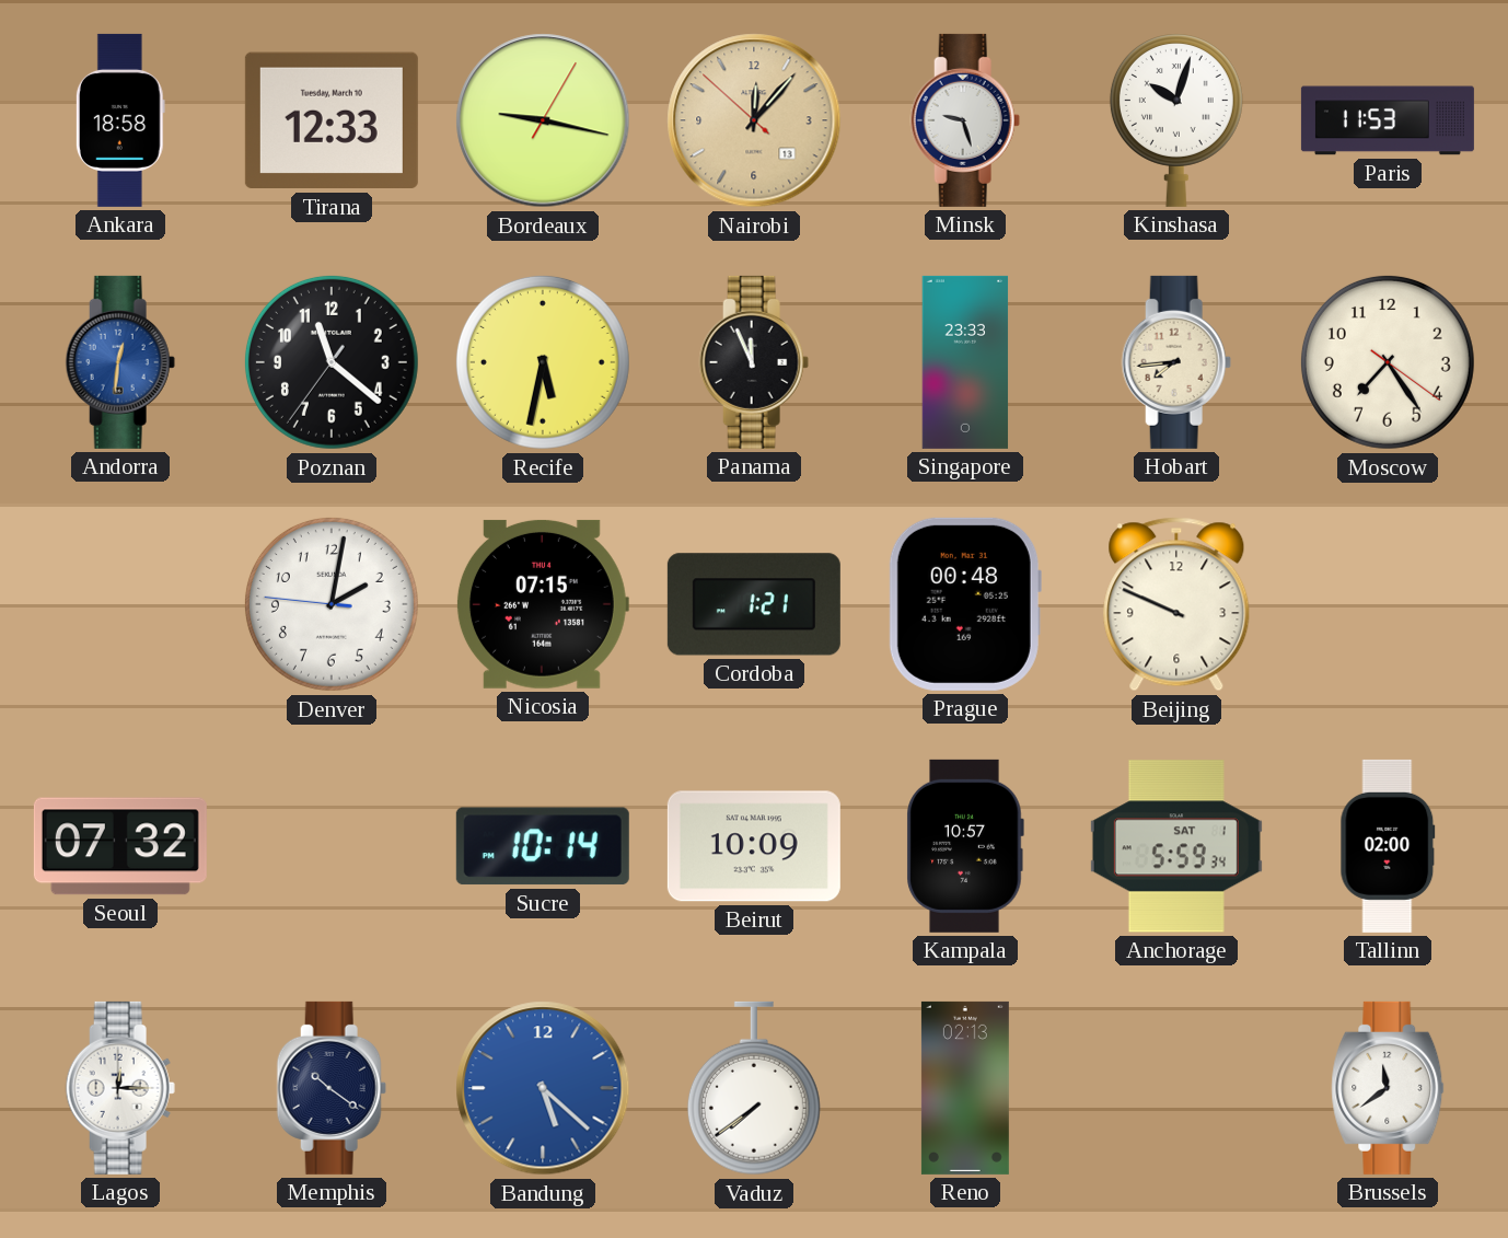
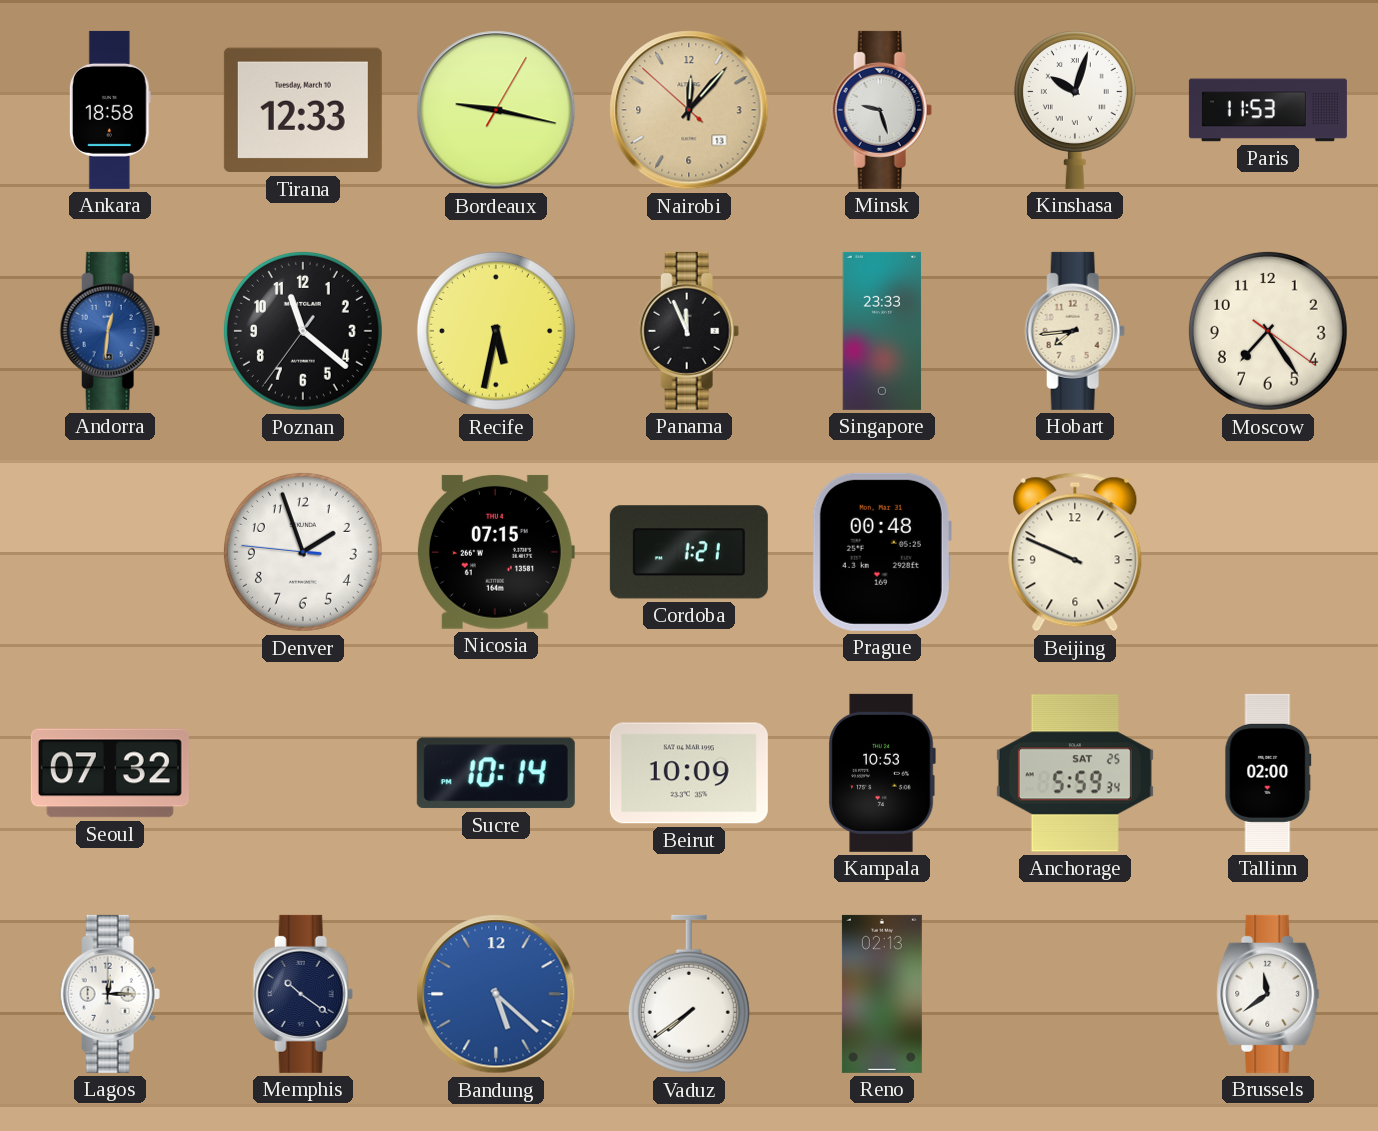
Denver: 2:01 -> 1:56 (303, 552)
Kampala: 10:57 -> 10:53 (882, 773)
Anchorage date: SAT 1 -> SAT 25 (1075, 773)
